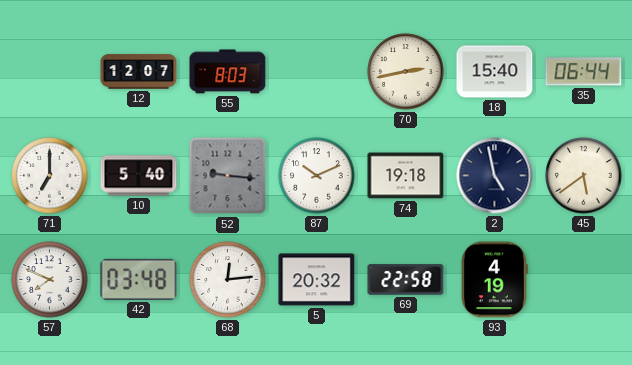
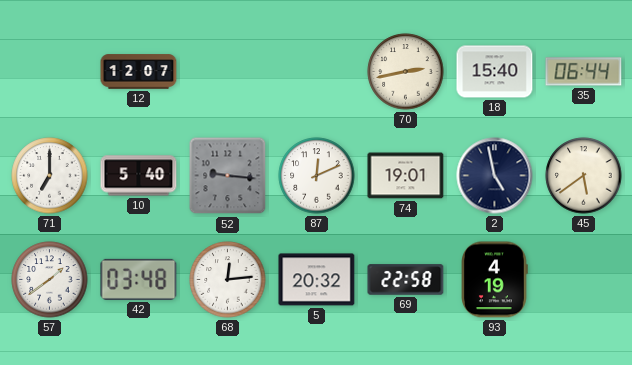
55: 8:03 -> none (228, 72)
87: 10:11 -> 12:11 (317, 176)
74: 19:18 -> 19:01 (406, 176)
57: 7:49 -> 1:39 (50, 280)
